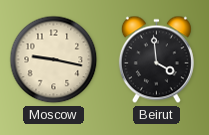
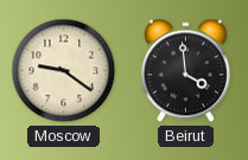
Moscow: 9:17 -> 9:21 (64, 71)
